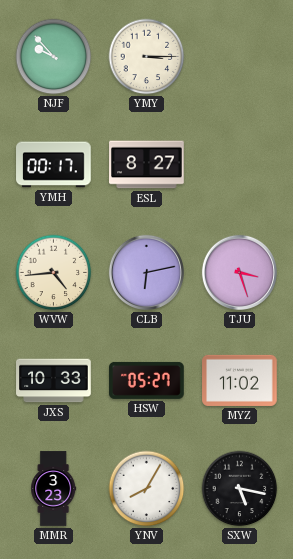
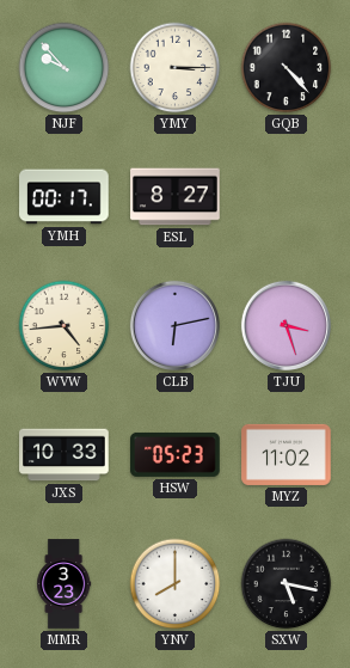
GQB: none -> 4:23 (287, 68)
HSW: 05:27 -> 05:23 (176, 454)
YNV: 8:05 -> 8:00 (176, 584)
